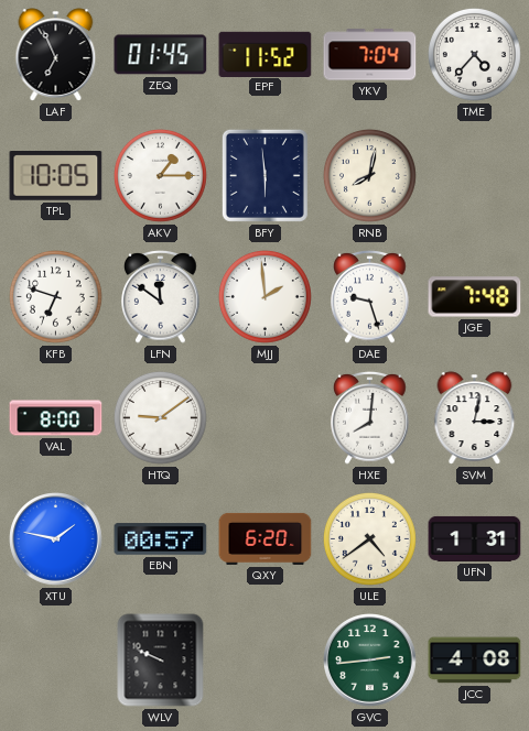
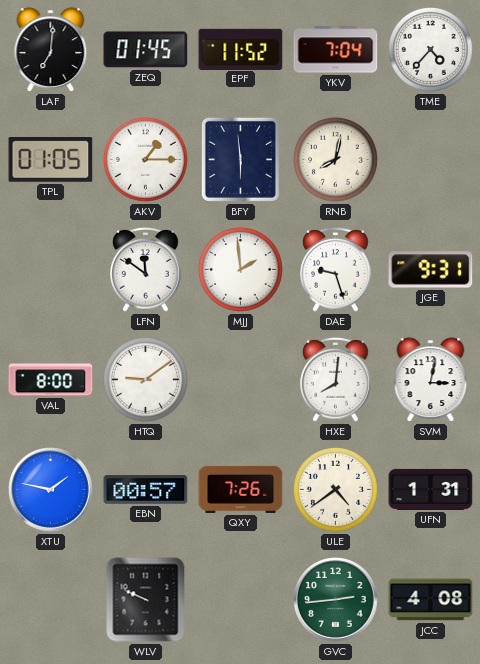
LAF: 6:56 -> 7:01 (51, 50)
TPL: 10:05 -> 01:05 (51, 160)
KFB: 6:48 -> none (55, 296)
JGE: 7:48 -> 9:31 (431, 270)
QXY: 6:20 -> 7:26 (241, 489)
